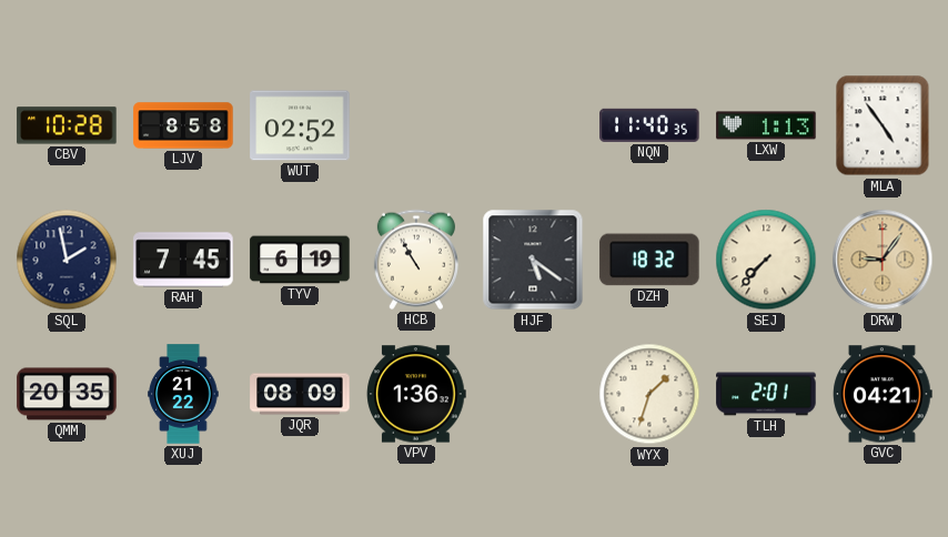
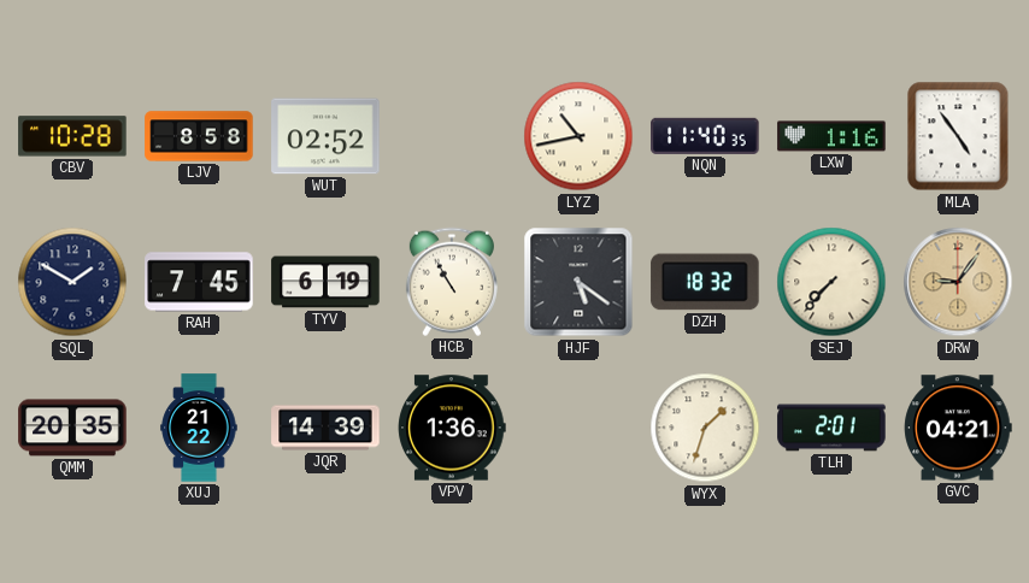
LYZ: none -> 10:43 (578, 136)
LXW: 1:13 -> 1:16 (831, 136)
SQL: 1:58 -> 1:50 (72, 282)
JQR: 08:09 -> 14:39 (325, 428)
